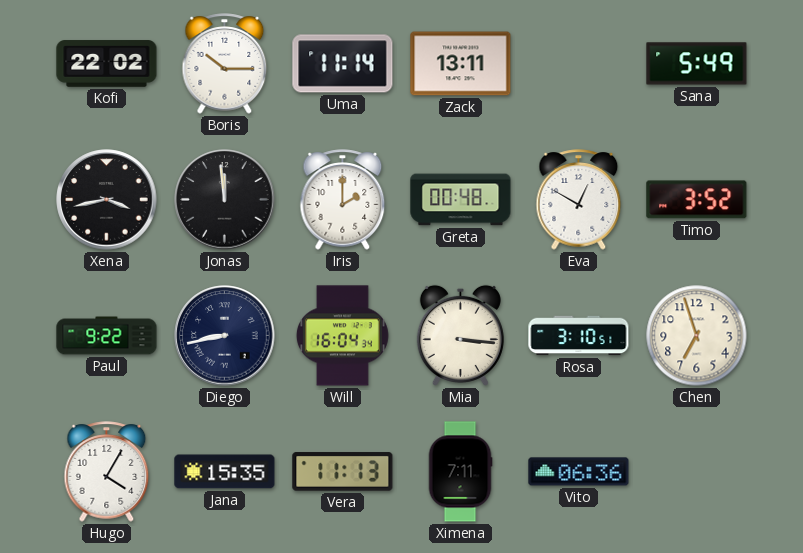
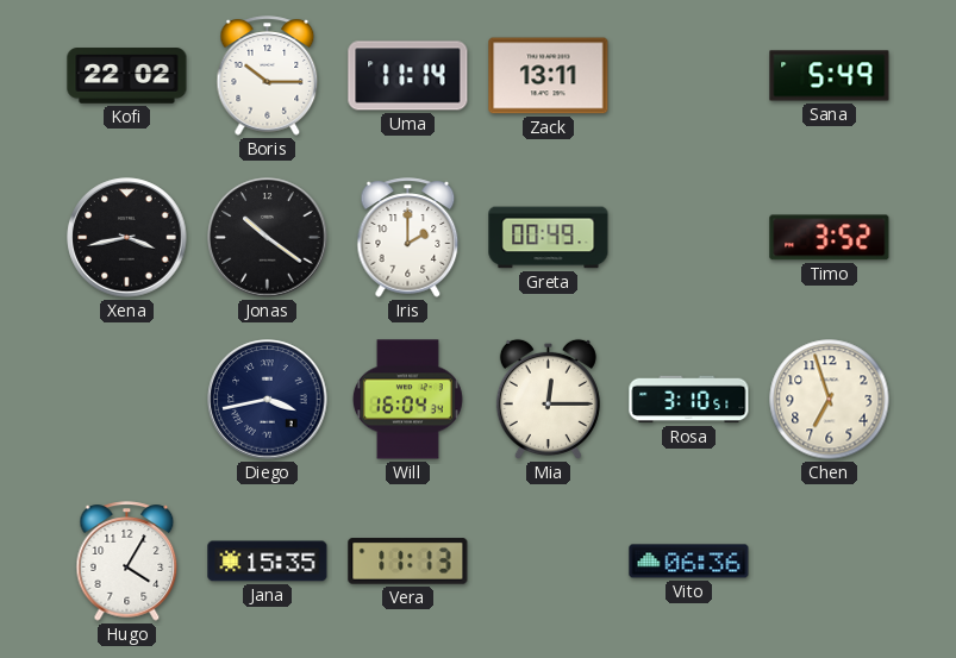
Jonas: 11:59 -> 10:21 (268, 238)
Greta: 00:48 -> 00:49 (549, 238)
Eva: 12:50 -> none (579, 200)
Paul: 9:22 -> none (107, 336)
Diego: 8:43 -> 3:43 (268, 400)
Mia: 3:16 -> 12:15 (548, 399)
Ximena: 7:11 -> none (460, 472)
